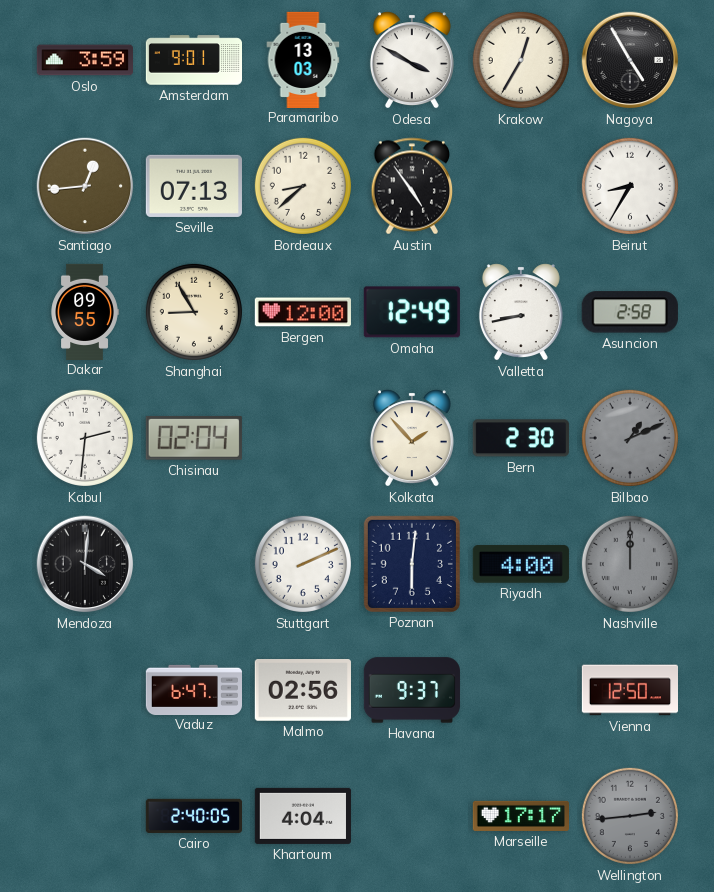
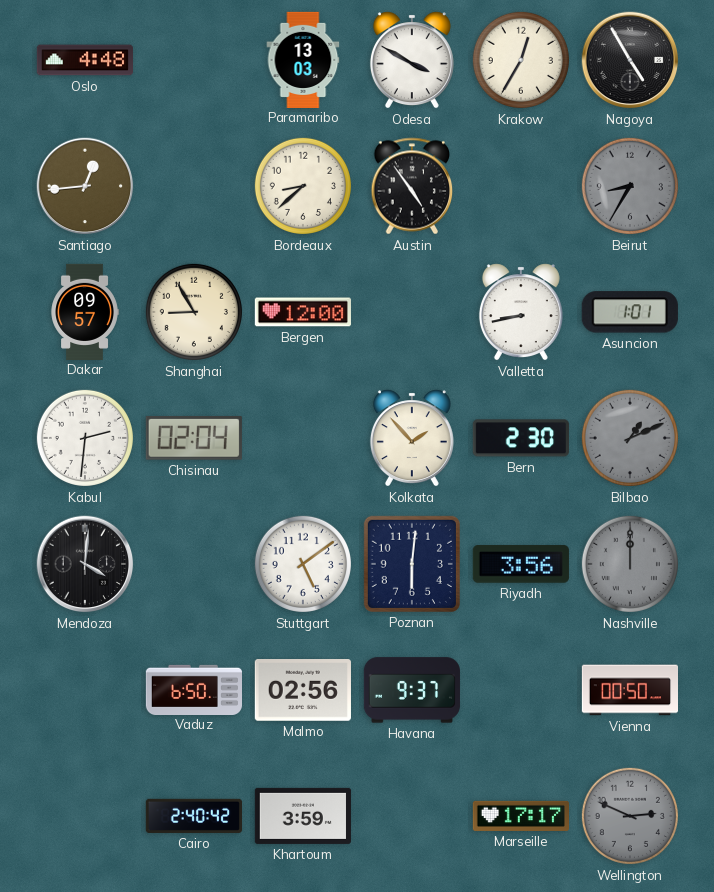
Oslo: 3:59 -> 4:48 (84, 60)
Amsterdam: 9:01 -> none (193, 60)
Seville: 07:13 -> none (194, 186)
Beirut dial: white -> grey (630, 186)
Dakar: 09:55 -> 09:57 (85, 311)
Omaha: 12:49 -> none (412, 312)
Asuncion: 2:58 -> 1:01 (630, 312)
Stuttgart: 2:11 -> 5:09 (303, 564)
Riyadh: 4:00 -> 3:56 (521, 564)
Vaduz: 6:47 -> 6:50 (193, 689)
Vienna: 12:50 -> 00:50 (629, 690)
Cairo: 2:40:05 -> 2:40:42 (193, 816)
Khartoum: 4:04 -> 3:59 (303, 816)
Wellington: 2:44 -> 2:49 (630, 816)
